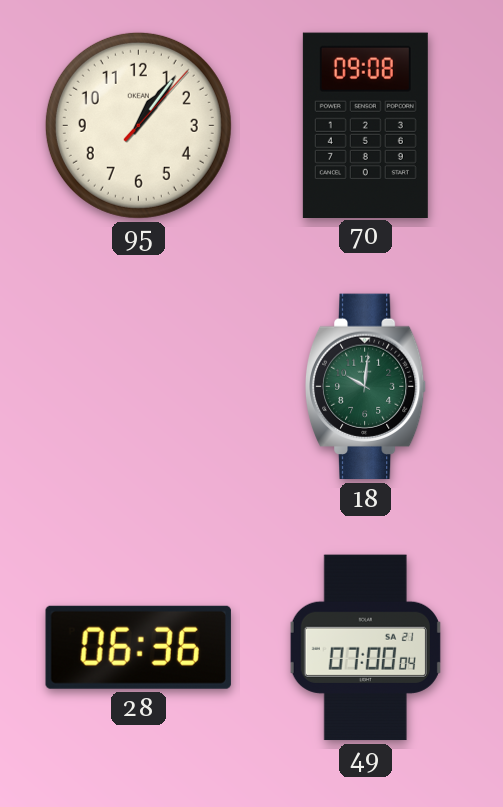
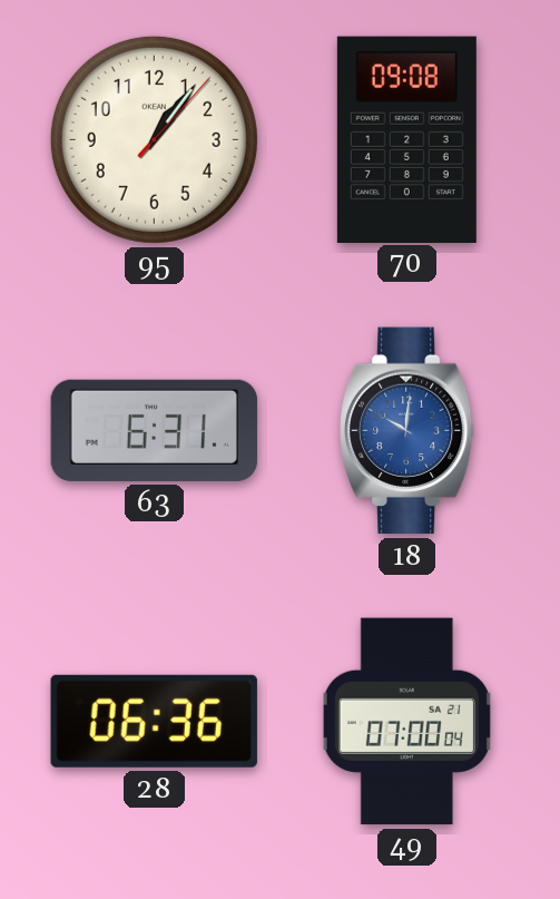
63: none -> 6:31 (155, 430)
18 dial: green -> blue (407, 431)
